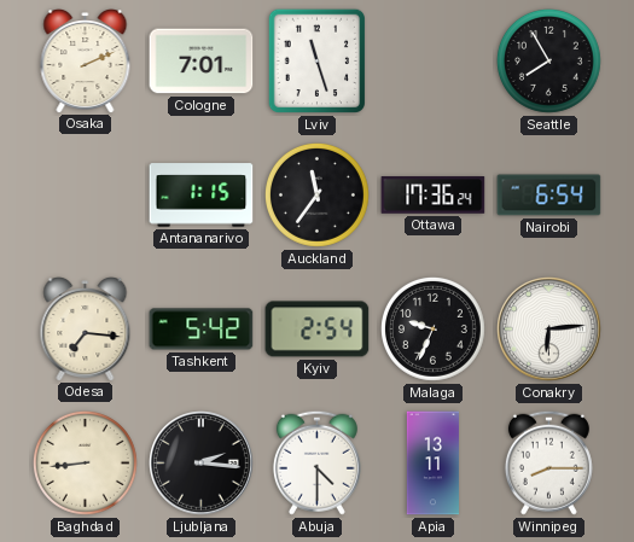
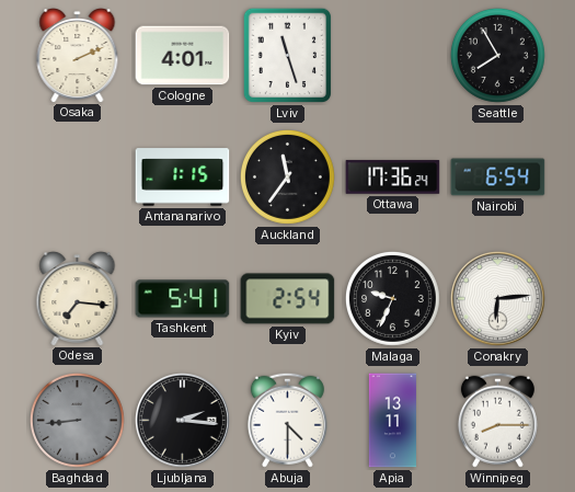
Cologne: 7:01 -> 4:01 (183, 56)
Tashkent: 5:42 -> 5:41 (183, 299)
Baghdad dial: cream -> grey (77, 420)
